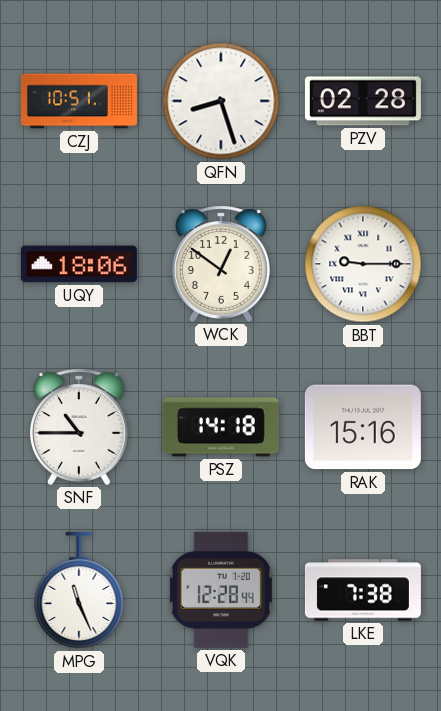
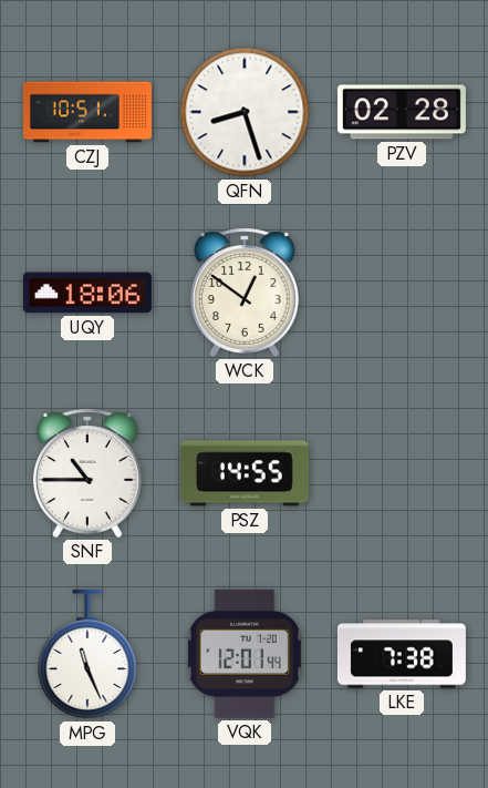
BBT: 9:15 -> none (363, 264)
PSZ: 14:18 -> 14:55 (245, 473)
RAK: 15:16 -> none (363, 427)
VQK: 12:28 -> 12:01 (245, 654)
